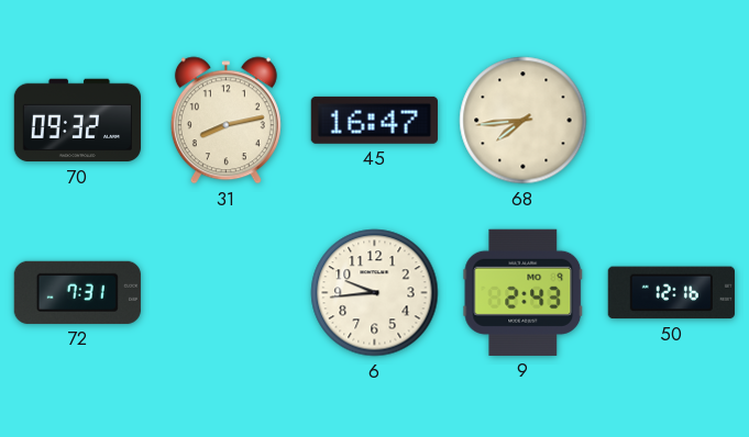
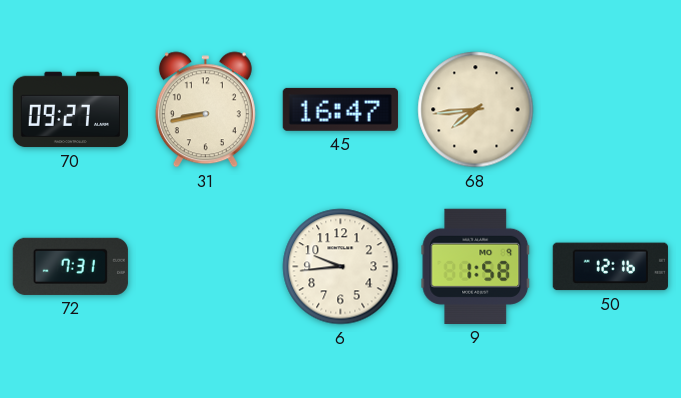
70: 09:32 -> 09:27 (70, 110)
31: 8:13 -> 8:43 (205, 110)
9: 2:43 -> 1:58 (476, 266)
